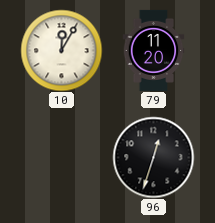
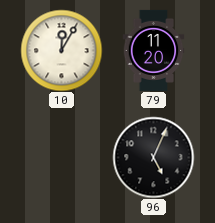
96: 12:33 -> 5:04 (153, 157)
